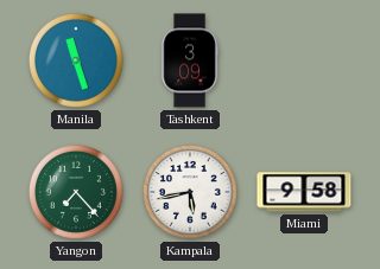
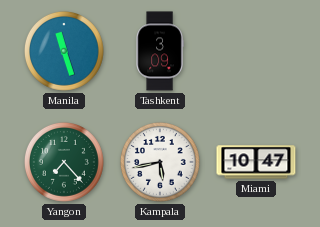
Miami: 9:58 -> 10:47 (256, 162)
